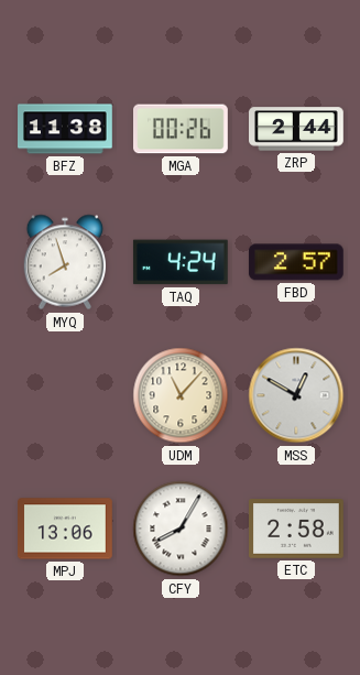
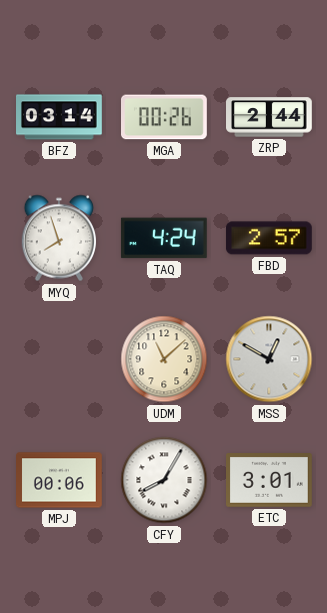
BFZ: 11:38 -> 03:14 (60, 117)
UDM: 11:07 -> 11:08 (164, 359)
MPJ: 13:06 -> 00:06 (60, 480)
ETC: 2:58 -> 3:01 (270, 480)
